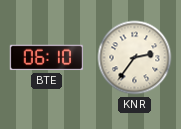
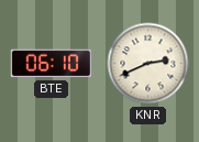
KNR: 2:36 -> 2:41 (148, 64)
